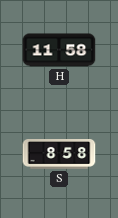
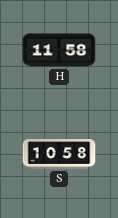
S: 8:58 -> 10:58 (59, 154)
